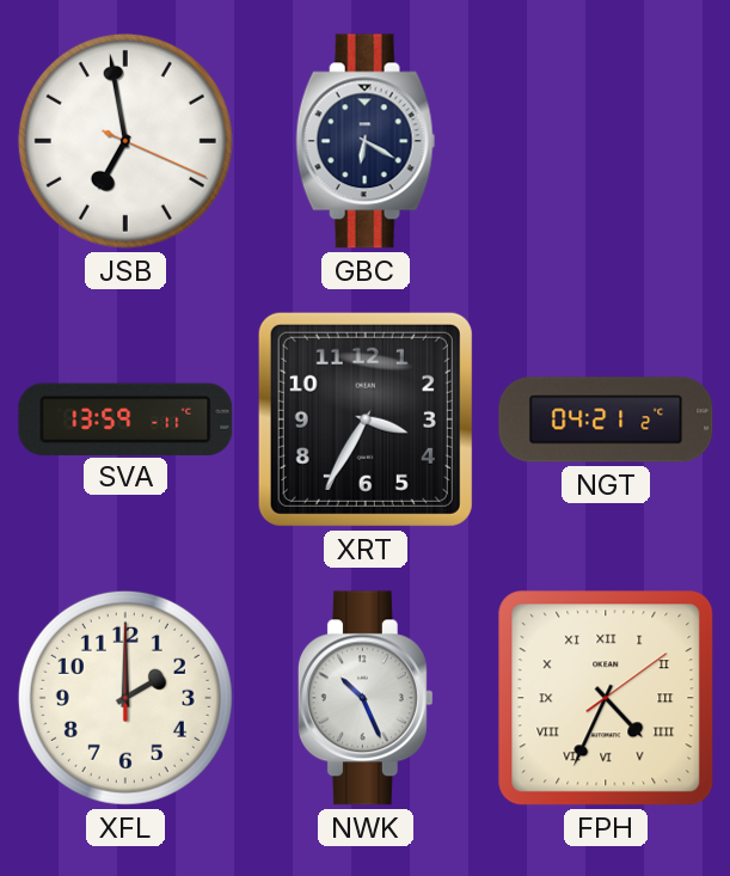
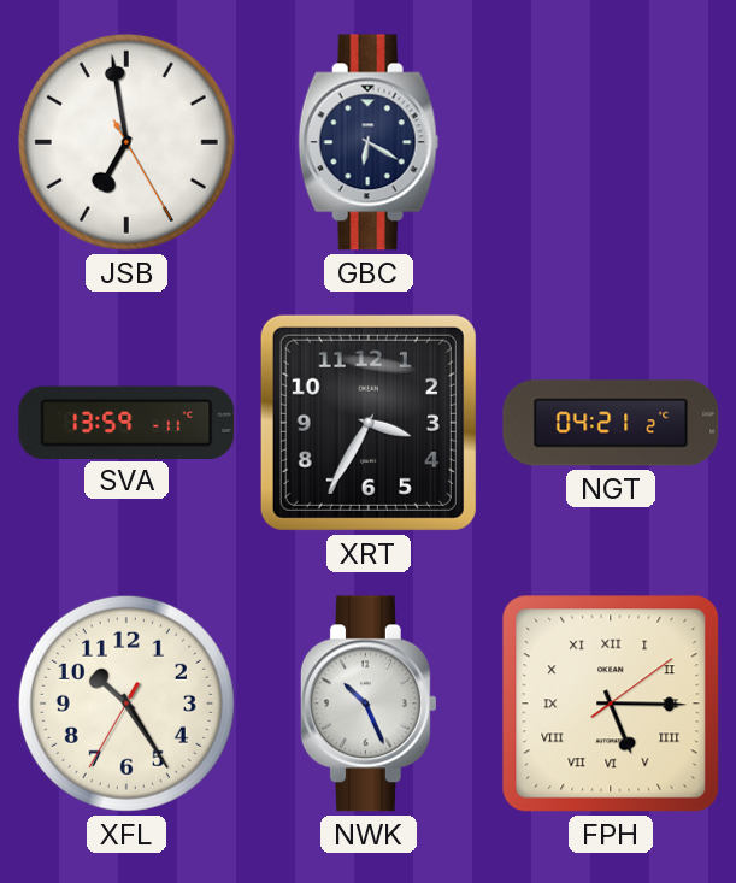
JSB: 6:58:19 -> 6:58:25 (126, 142)
XFL: 2:00 -> 10:24 (126, 704)
FPH: 4:34 -> 5:15 (611, 704)
